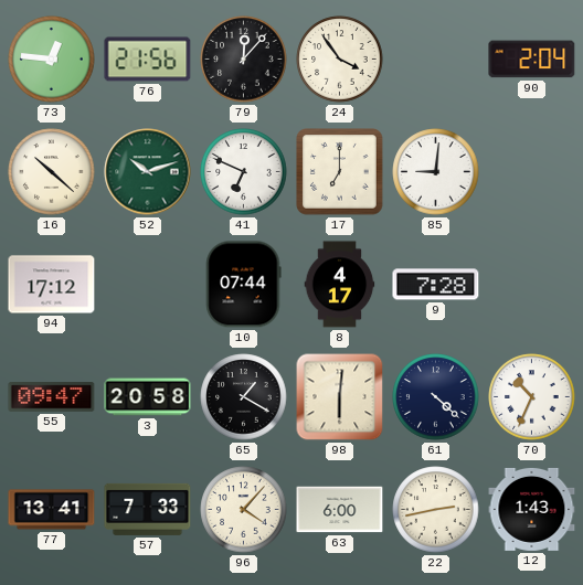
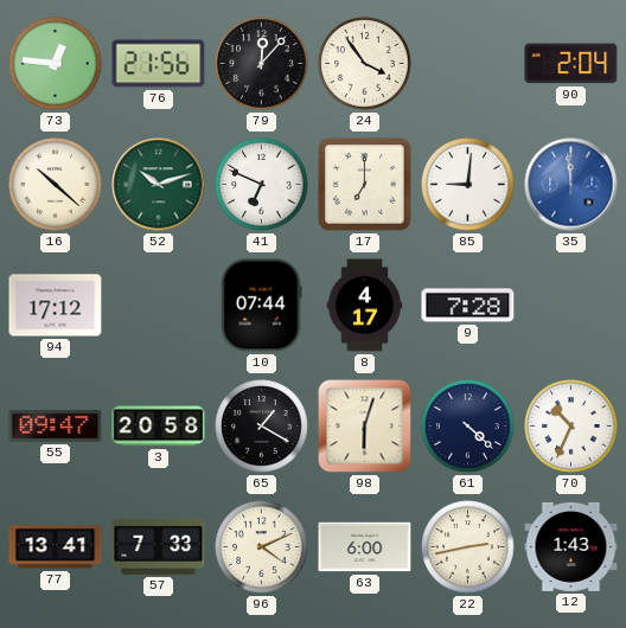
35: none -> 11:59 (571, 185)
98: 6:01 -> 6:03 (365, 427)
96: 4:07 -> 4:11 (262, 547)
